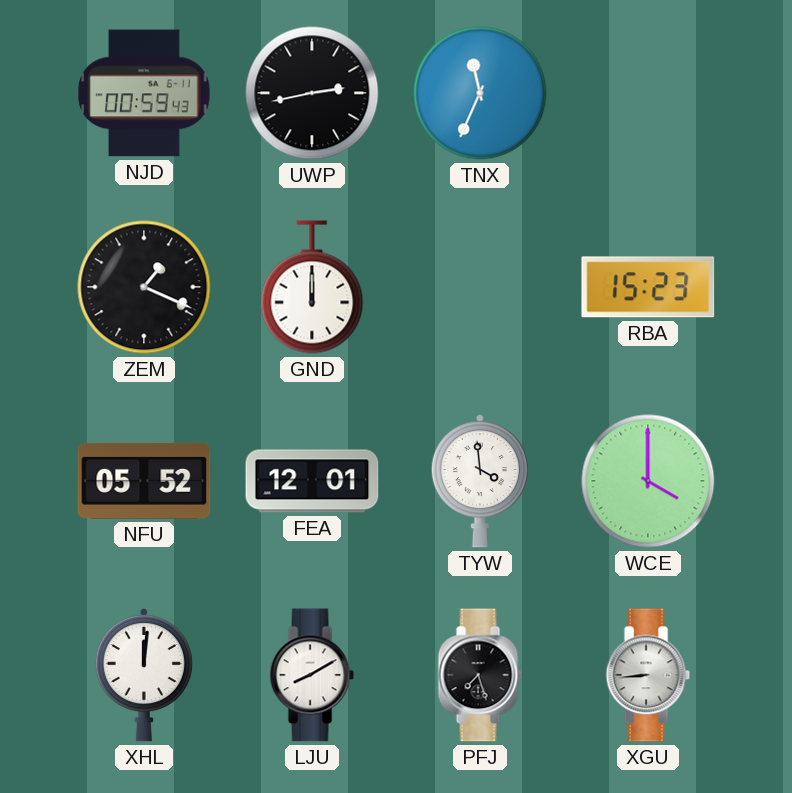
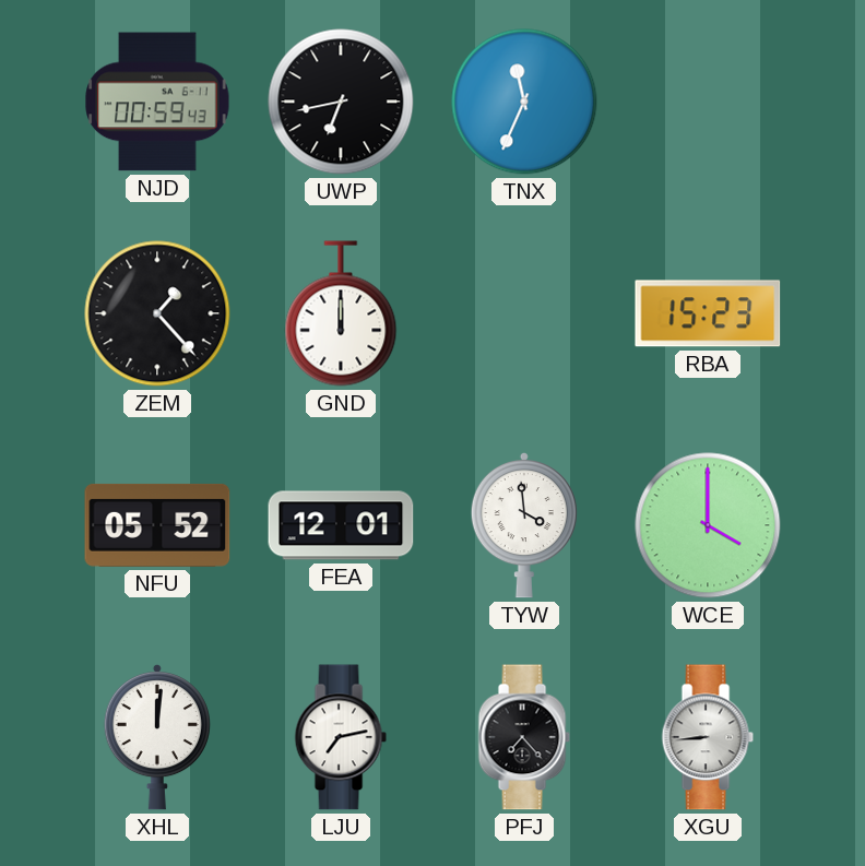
UWP: 2:43 -> 6:43 (341, 102)
ZEM: 1:19 -> 1:23 (157, 313)
LJU: 8:10 -> 7:13 (341, 737)
PFJ: 7:27 -> 7:23 (524, 737)
